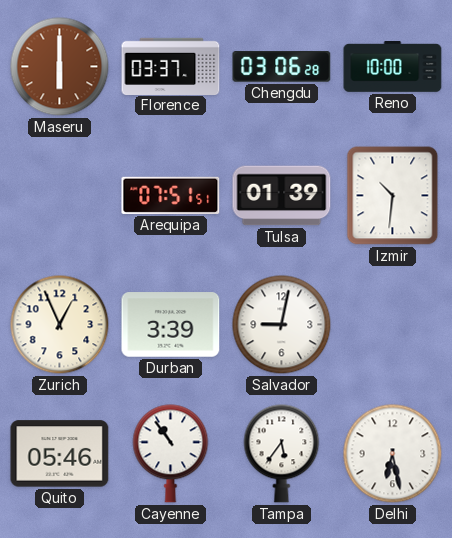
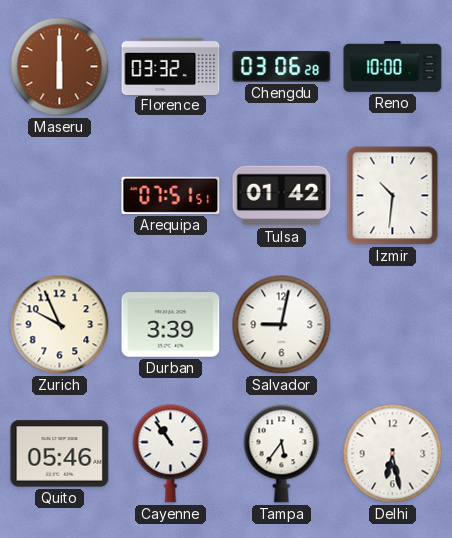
Florence: 03:37 -> 03:32 (171, 66)
Tulsa: 01:39 -> 01:42 (282, 196)
Zurich: 12:56 -> 9:56 (60, 325)
